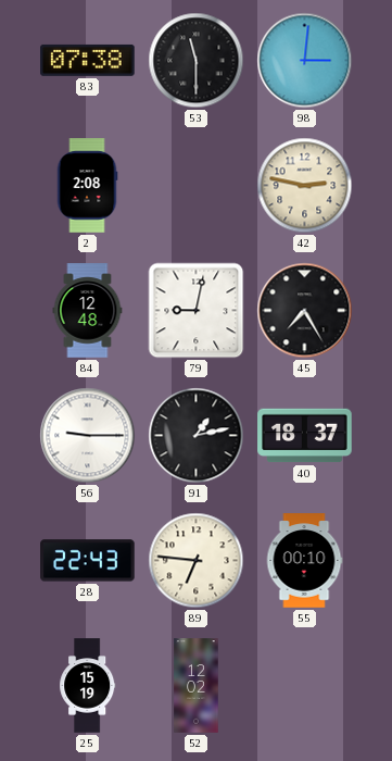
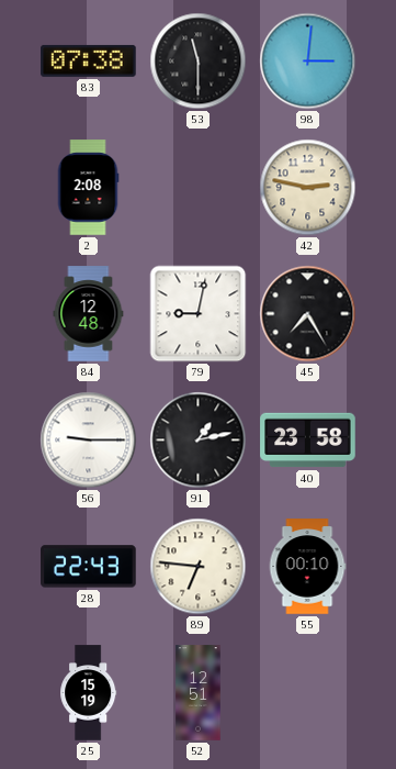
40: 18:37 -> 23:58 (308, 441)
52: 12:02 -> 12:51 (199, 693)
